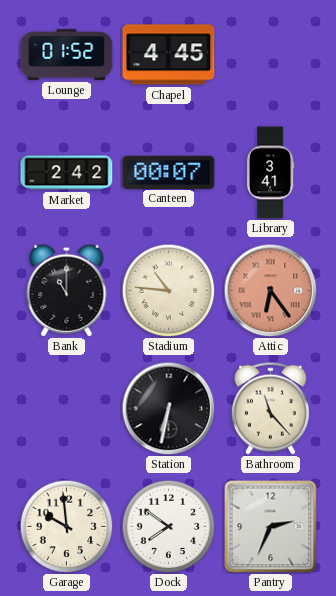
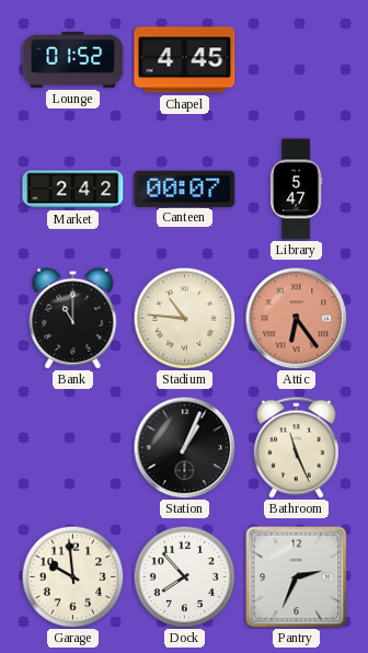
Library: 3:41 -> 5:47 (296, 190)
Station: 6:32 -> 1:04 (184, 447)
Bathroom: 11:23 -> 11:26 (296, 447)
Dock: 7:51 -> 7:53 (184, 576)
